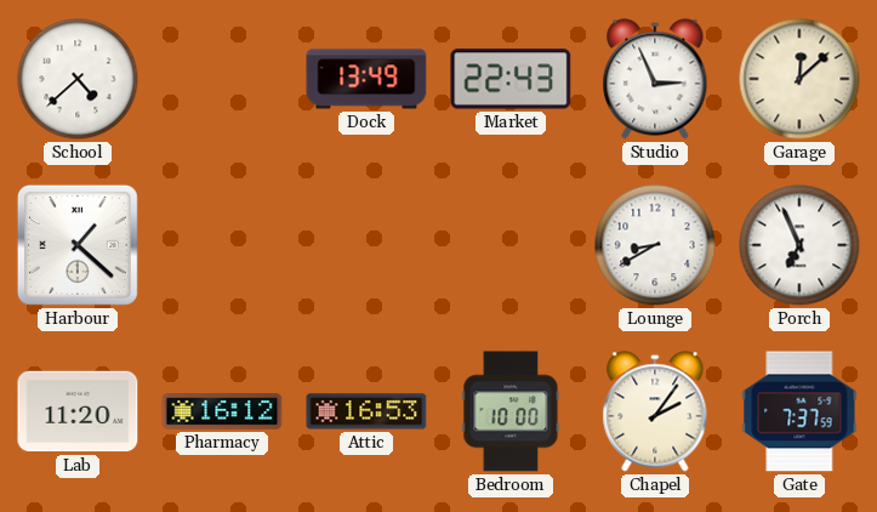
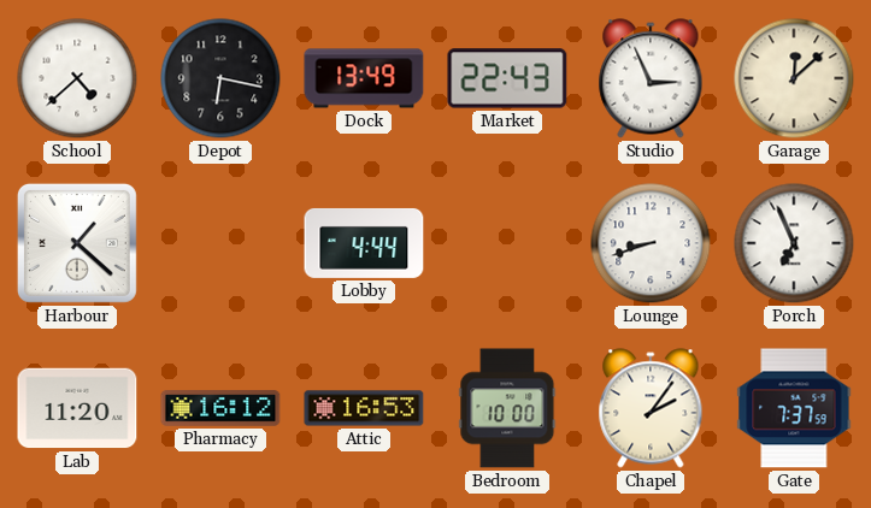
Depot: none -> 6:17 (220, 78)
Lobby: none -> 4:44 (364, 243)
Lounge: 8:40 -> 8:42 (651, 243)
